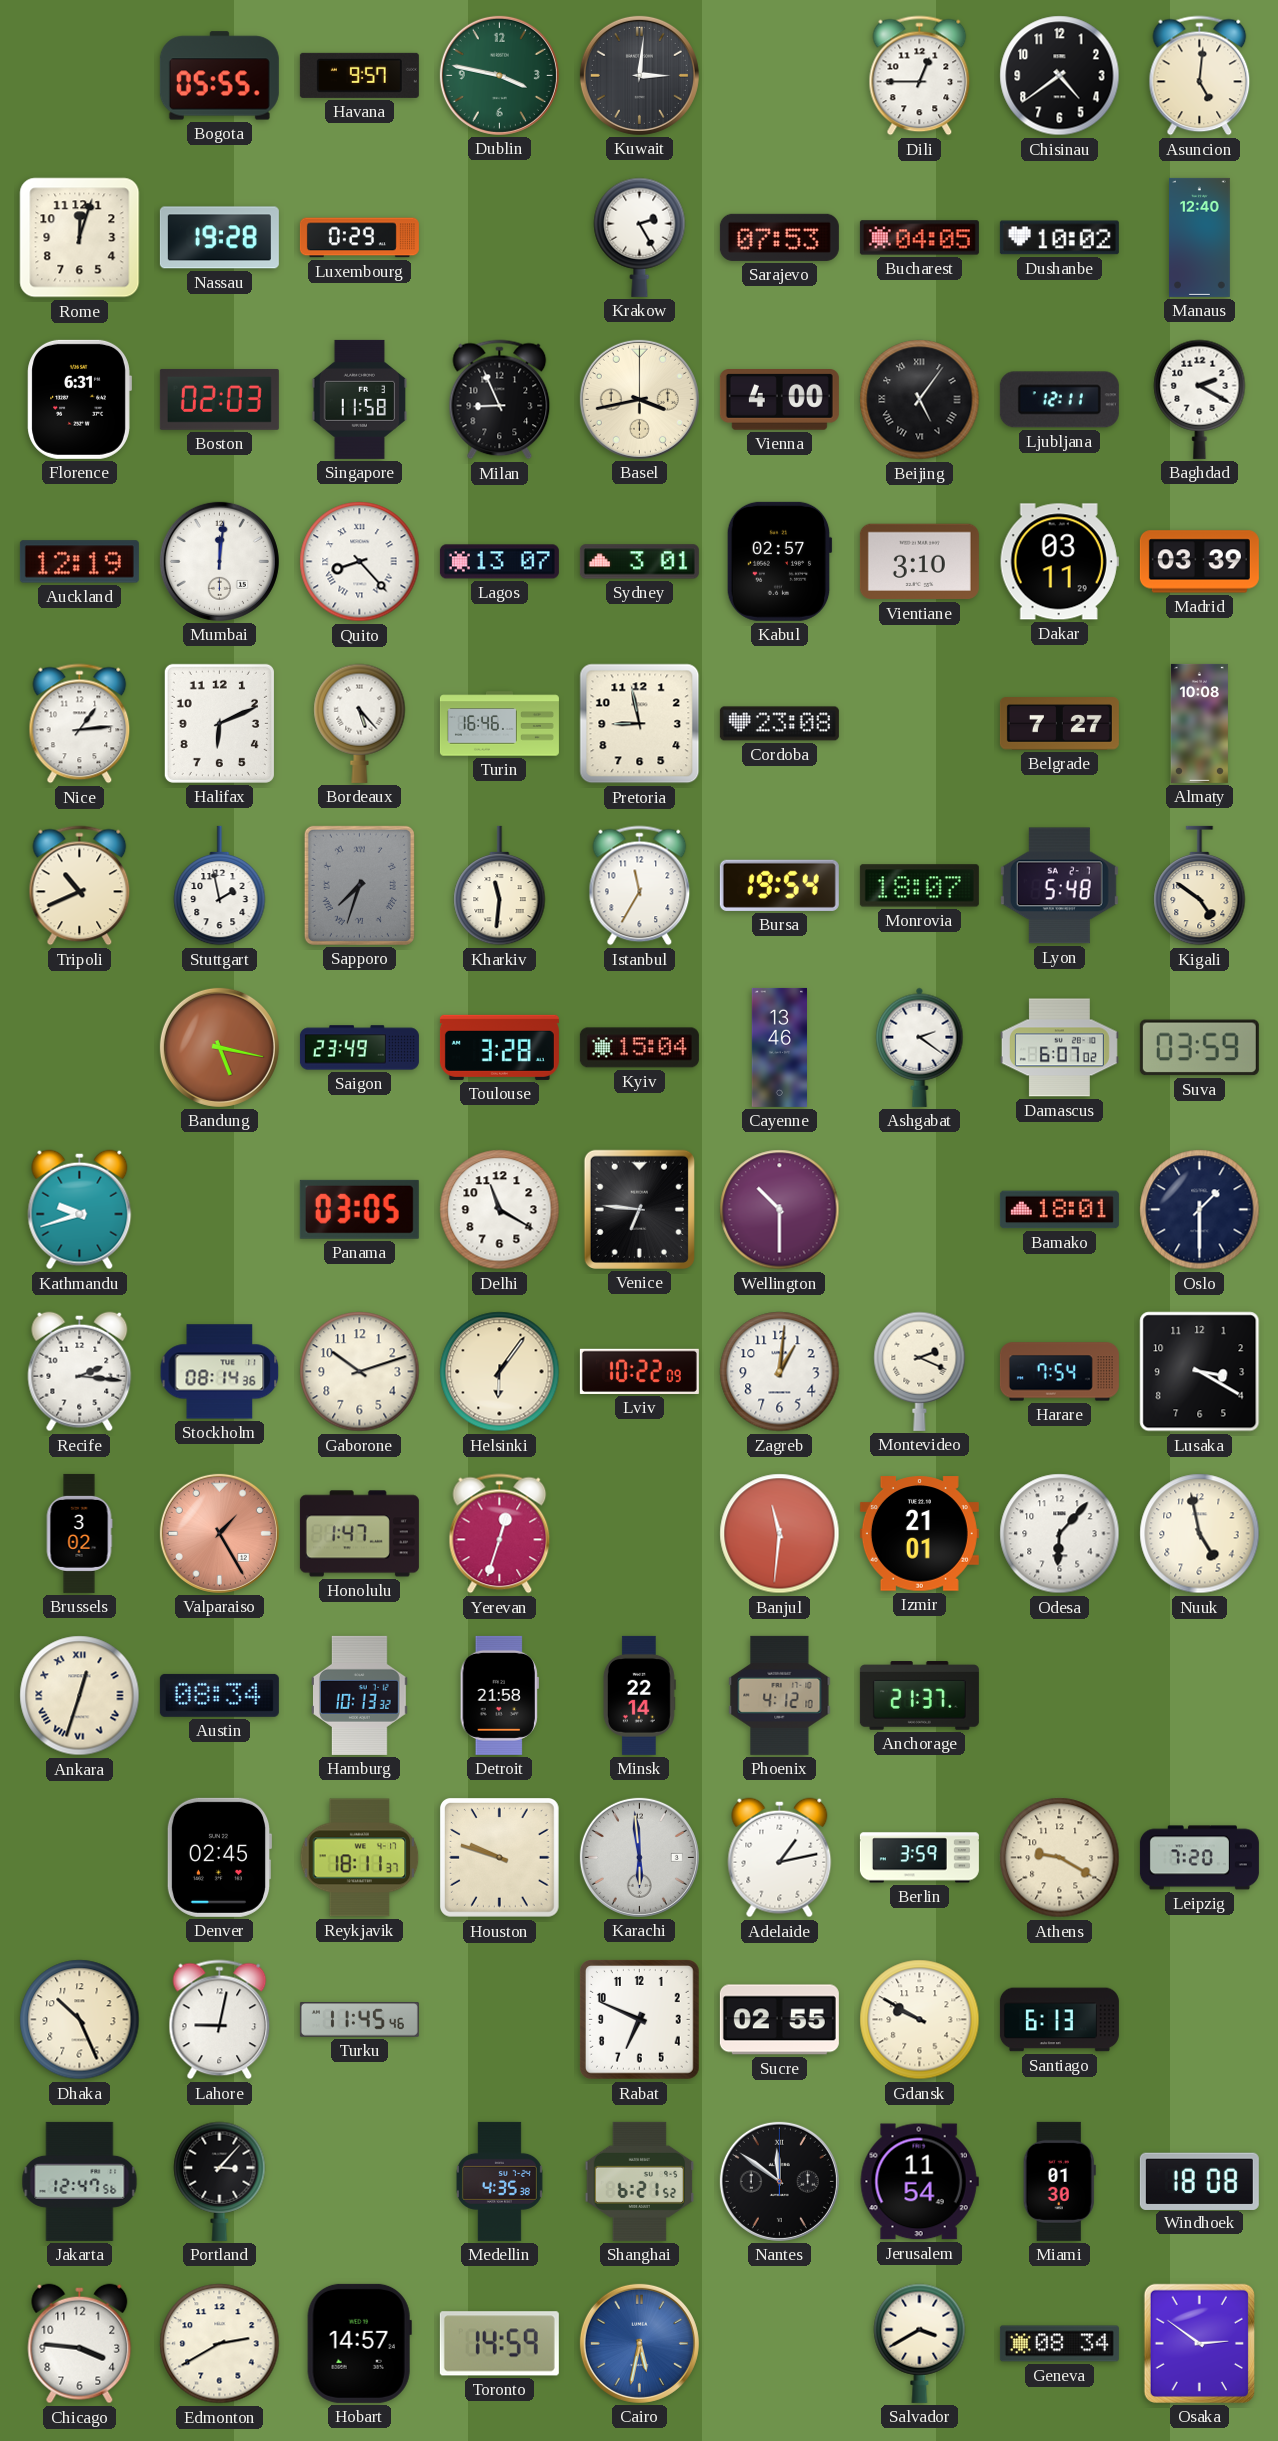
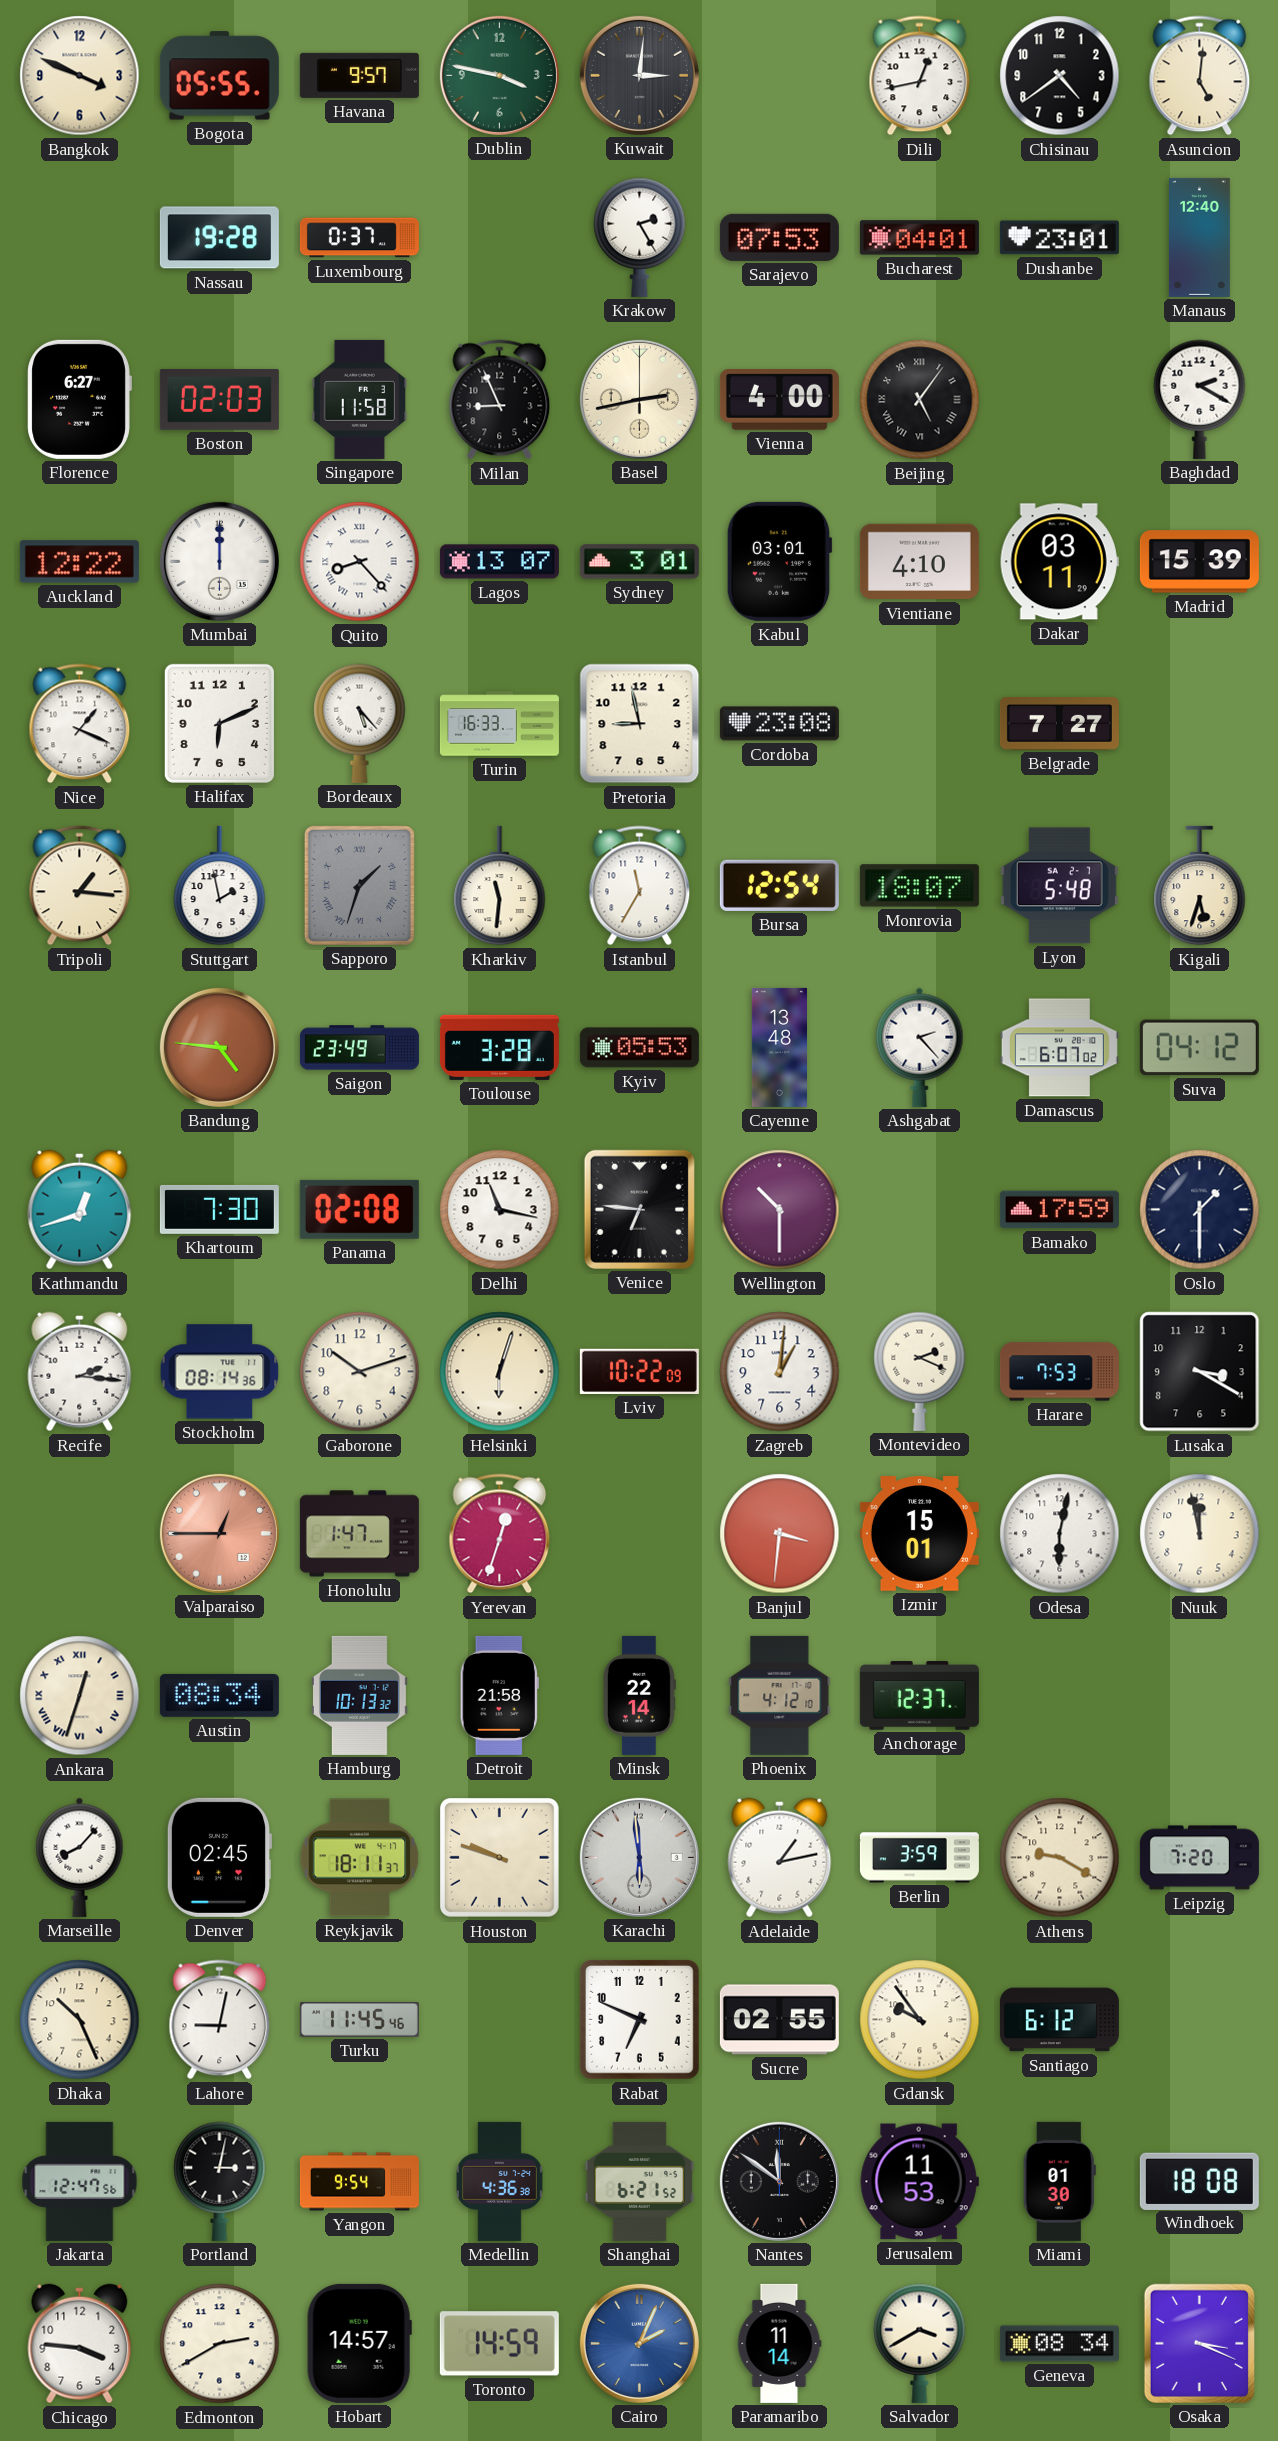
Bangkok: none -> 3:49 (80, 76)
Dili: 12:45 -> 12:43 (920, 76)
Rome: 12:03 -> none (80, 238)
Luxembourg: 0:29 -> 0:37 (359, 238)
Bucharest: 04:05 -> 04:01 (919, 238)
Dushanbe: 10:02 -> 23:01 (1059, 238)
Florence: 6:31 -> 6:27 (79, 399)
Basel: 3:43 -> 2:43 (639, 399)
Ljubljana: 12:11 -> none (1059, 400)
Auckland: 12:19 -> 12:22 (79, 562)
Mumbai: 12:01 -> 12:00 (219, 561)
Kabul: 02:57 -> 03:01 (779, 561)
Vientiane: 3:10 -> 4:10 (919, 562)
Madrid: 03:39 -> 15:39 (1199, 562)
Nice: 1:14 -> 1:19 (80, 724)
Turin: 16:46 -> 16:33 (499, 724)
Almaty: 10:08 -> none (1199, 723)
Tripoli: 10:41 -> 1:16 (80, 886)
Sapporo: 7:33 -> 1:33 (359, 885)
Bursa: 19:54 -> 12:54 (779, 885)
Kigali: 4:51 -> 5:33 (1200, 886)
Bandung: 5:17 -> 4:46 (219, 1047)
Kyiv: 15:04 -> 05:53 (639, 1048)
Cayenne: 13:46 -> 13:48 (779, 1047)
Ashgabat: 2:21 -> 2:23 (920, 1047)
Suva: 03:59 -> 04:12 (1199, 1048)
Kathmandu: 9:42 -> 12:42 (80, 1210)
Khartoum: none -> 7:30 (219, 1209)
Panama: 03:05 -> 02:08 (359, 1209)
Delhi: 11:20 -> 11:17 (500, 1210)
Bamako: 18:01 -> 17:59 (1059, 1210)
Helsinki: 6:06 -> 6:03 (500, 1372)
Harare: 7:54 -> 7:53 (1059, 1372)
Brussels: 3:02 -> none (79, 1533)
Valparaiso: 1:25 -> 12:45 (219, 1533)
Banjul: 11:31 -> 3:31 (780, 1534)
Izmir: 21:01 -> 15:01 (919, 1534)
Odesa: 6:07 -> 6:02 (1060, 1534)
Nuuk: 4:58 -> 11:58 (1200, 1534)
Anchorage: 21:37 -> 12:37 (919, 1696)
Marseille: none -> 8:07 (80, 1857)
Gdansk: 9:50 -> 9:54 (920, 2020)
Santiago: 6:13 -> 6:12 (1059, 2020)
Portland: 3:07 -> 3:02 (220, 2181)
Yangon: none -> 9:54 (359, 2182)
Medellin: 4:35 -> 4:36 (499, 2181)
Jerusalem: 11:54 -> 11:53 (919, 2182)
Cairo: 5:32 -> 2:04 (639, 2343)
Paramaribo: none -> 11:14 (779, 2343)
Osaka: 2:51 -> 3:19 (1199, 2343)
